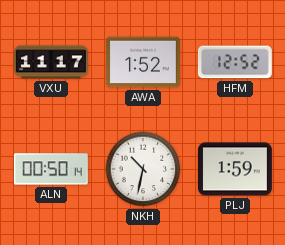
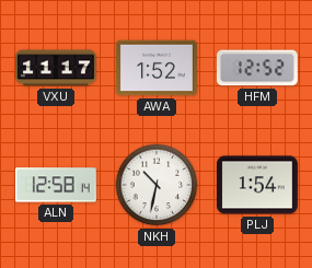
ALN: 00:50 -> 12:58 (56, 185)
PLJ: 1:59 -> 1:54 (257, 185)
